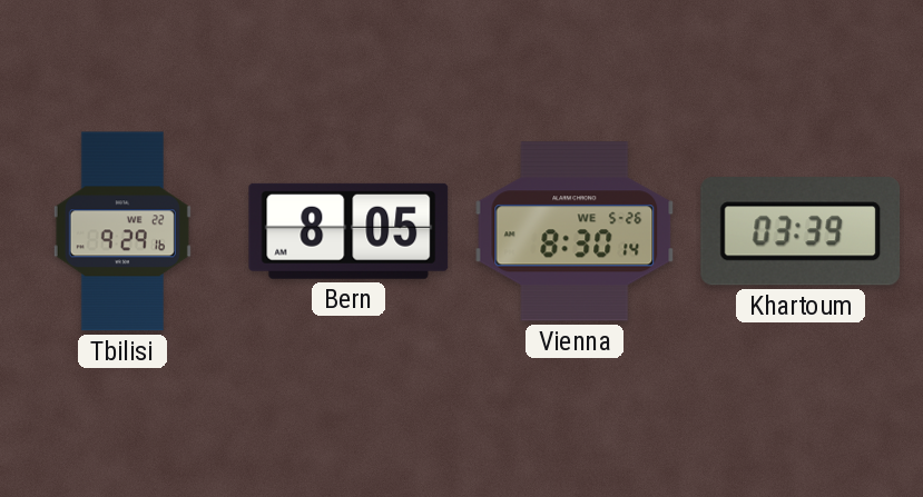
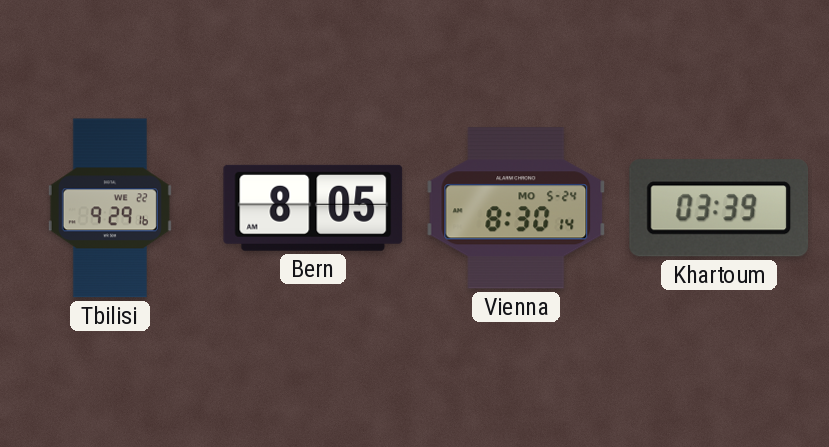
Vienna date: WE 5-26 -> MO 5-24 (516, 208)
